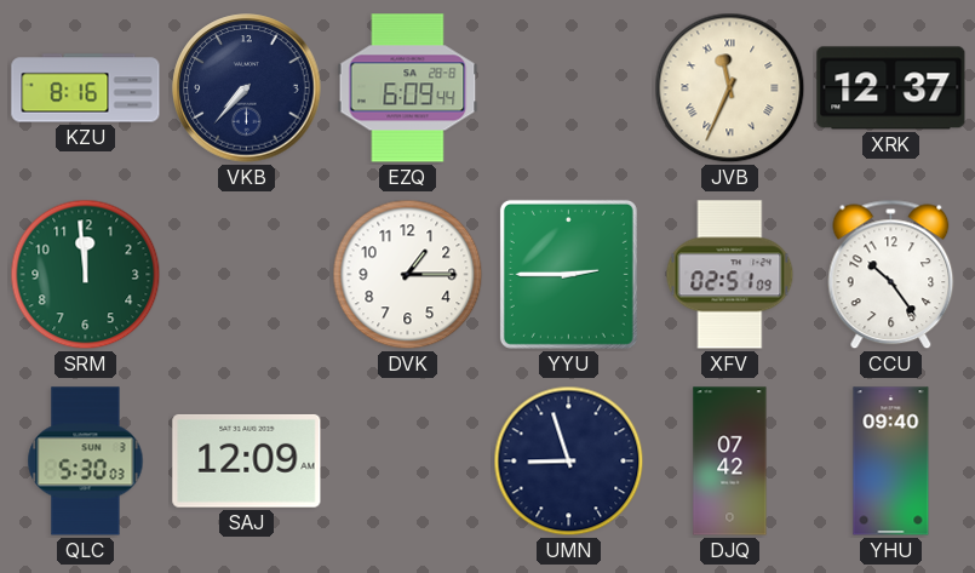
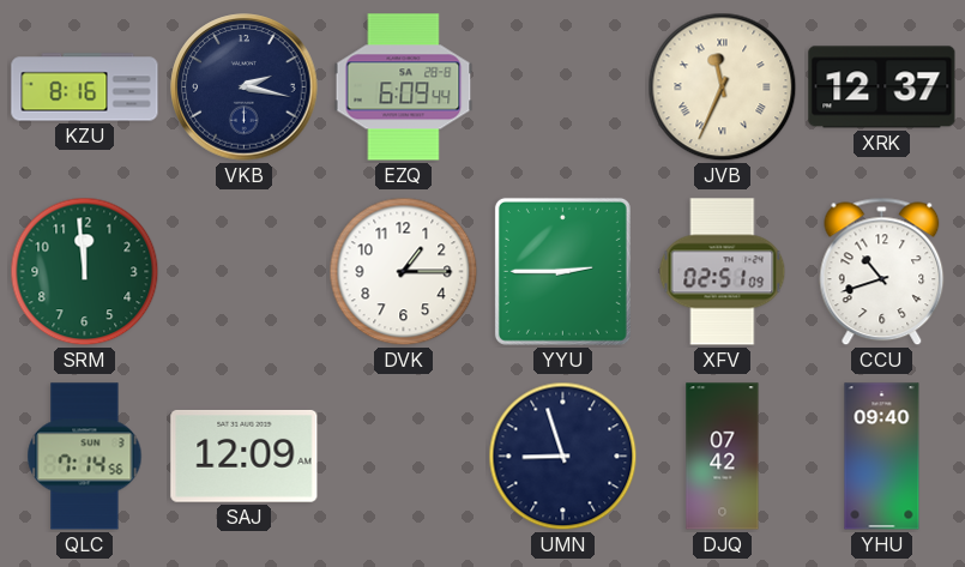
VKB: 7:37 -> 2:17 (245, 88)
CCU: 10:24 -> 10:42 (882, 272)
QLC: 5:30 -> 7:14 (85, 457)
